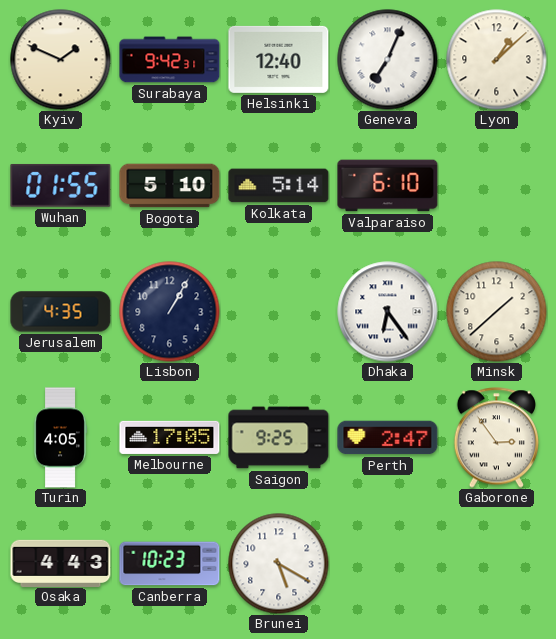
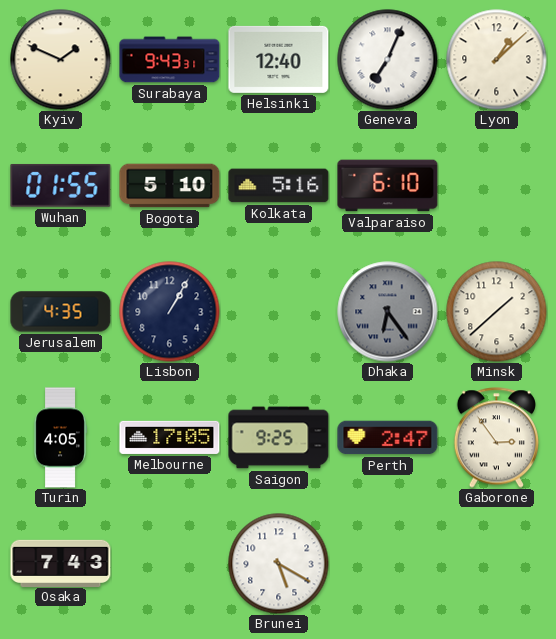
Surabaya: 9:42 -> 9:43 (170, 60)
Kolkata: 5:14 -> 5:16 (279, 186)
Dhaka dial: white -> grey (388, 312)
Osaka: 4:43 -> 7:43 (61, 563)
Canberra: 10:23 -> none (170, 564)
